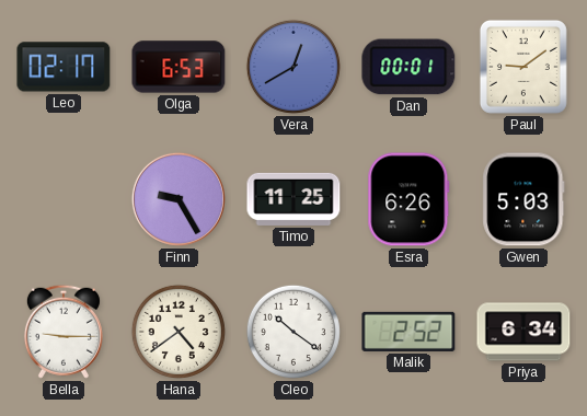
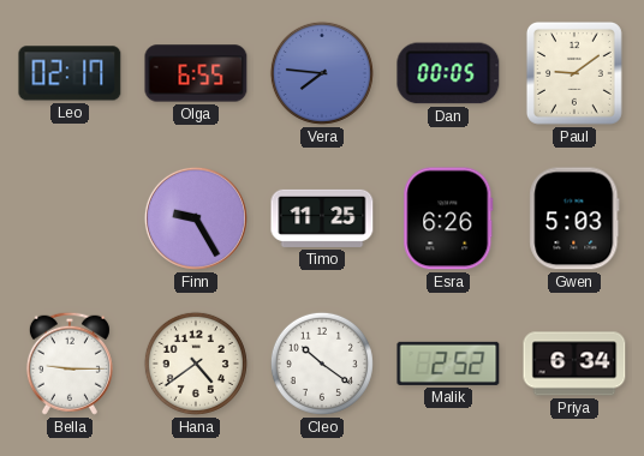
Olga: 6:53 -> 6:55 (196, 73)
Vera: 12:40 -> 7:46 (322, 73)
Dan: 00:01 -> 00:05 (448, 73)
